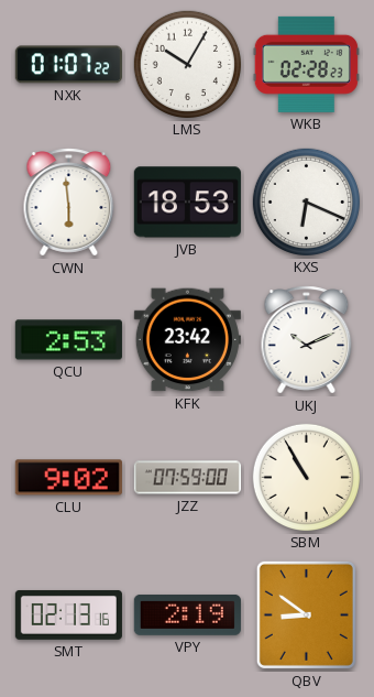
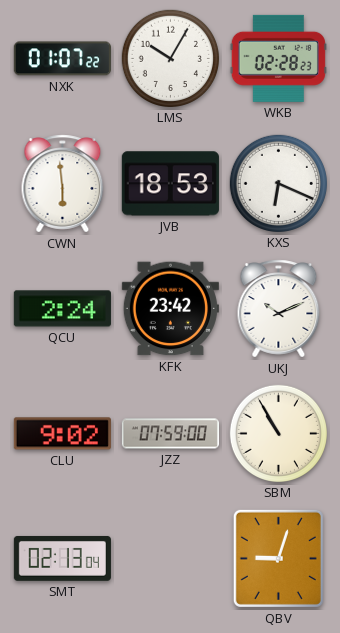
QCU: 2:53 -> 2:24 (62, 309)
SMT: 02:13:16 -> 02:13:04 (62, 559)
VPY: 2:19 -> none (187, 614)
QBV: 8:51 -> 9:03 (278, 558)
